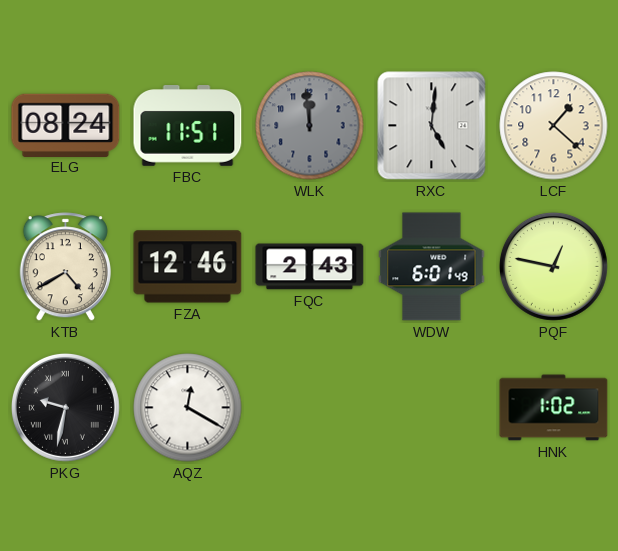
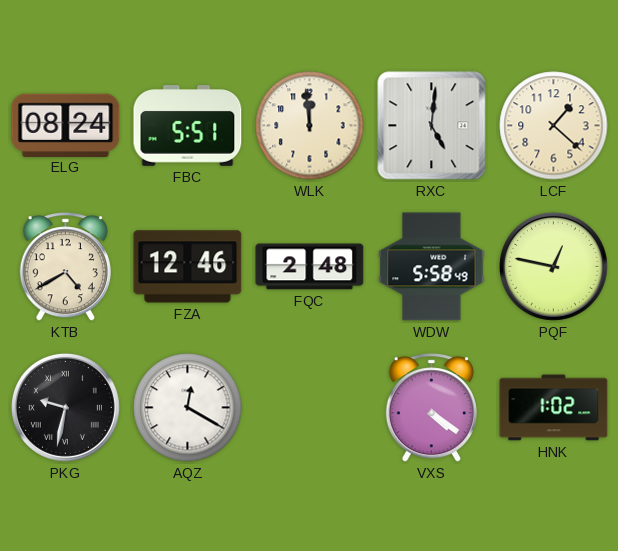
FBC: 11:51 -> 5:51 (188, 126)
WLK dial: grey -> cream (310, 126)
FQC: 2:43 -> 2:48 (310, 267)
WDW: 6:01 -> 5:58 (432, 267)
VXS: none -> 4:21 (431, 408)
